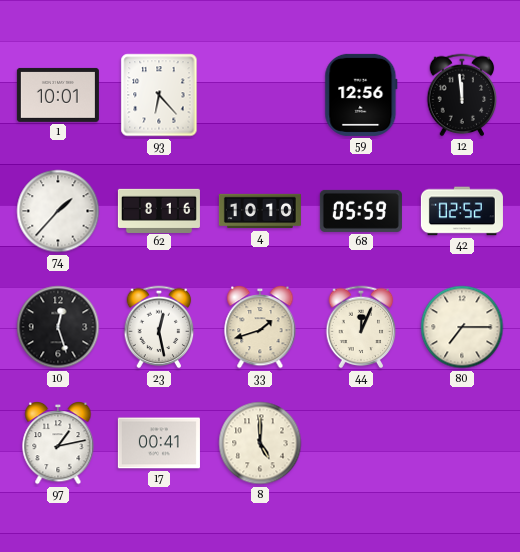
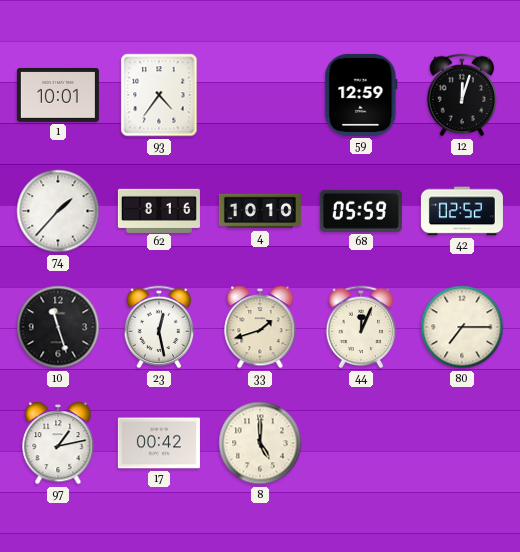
93: 6:23 -> 4:36 (159, 95)
59: 12:56 -> 12:59 (361, 95)
12: 11:59 -> 12:03 (462, 95)
10: 12:27 -> 11:27 (58, 327)
17: 00:41 -> 00:42 (159, 443)
